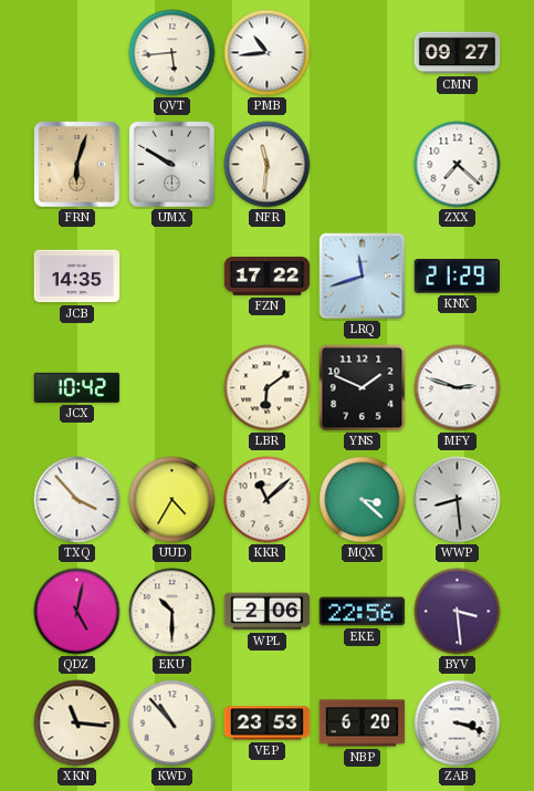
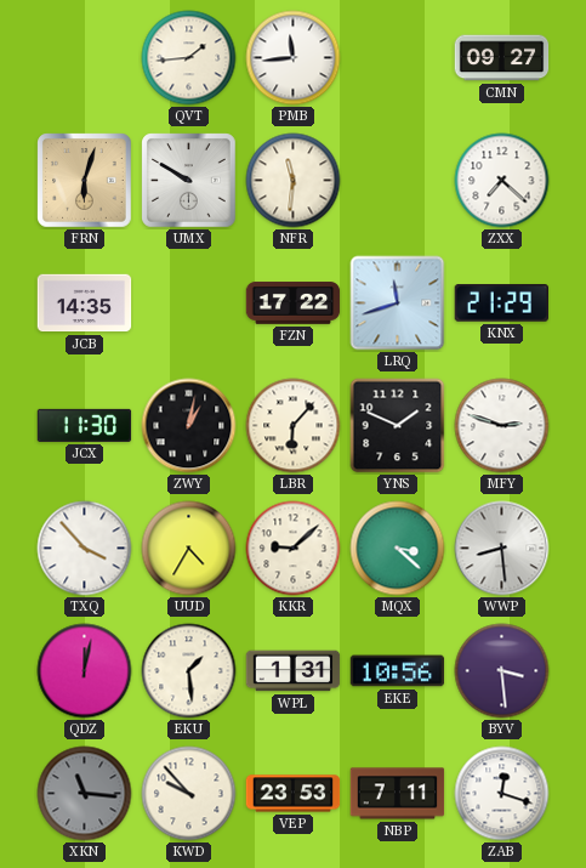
QVT: 5:44 -> 1:44 (189, 58)
PMB: 10:44 -> 11:44 (294, 58)
JCX: 10:42 -> 11:30 (85, 425)
ZWY: none -> 1:02 (189, 426)
LBR: 6:09 -> 6:07 (294, 426)
KKR: 11:08 -> 9:08 (294, 549)
QDZ: 5:02 -> 12:02 (85, 671)
EKU: 10:30 -> 1:29 (189, 671)
WPL: 2:06 -> 1:31 (294, 671)
EKE: 22:56 -> 10:56 (398, 671)
XKN dial: cream -> grey (85, 794)
KWD: 10:53 -> 9:53 (189, 794)
NBP: 6:20 -> 7:11 (398, 794)
ZAB: 3:18 -> 12:18 (502, 794)
